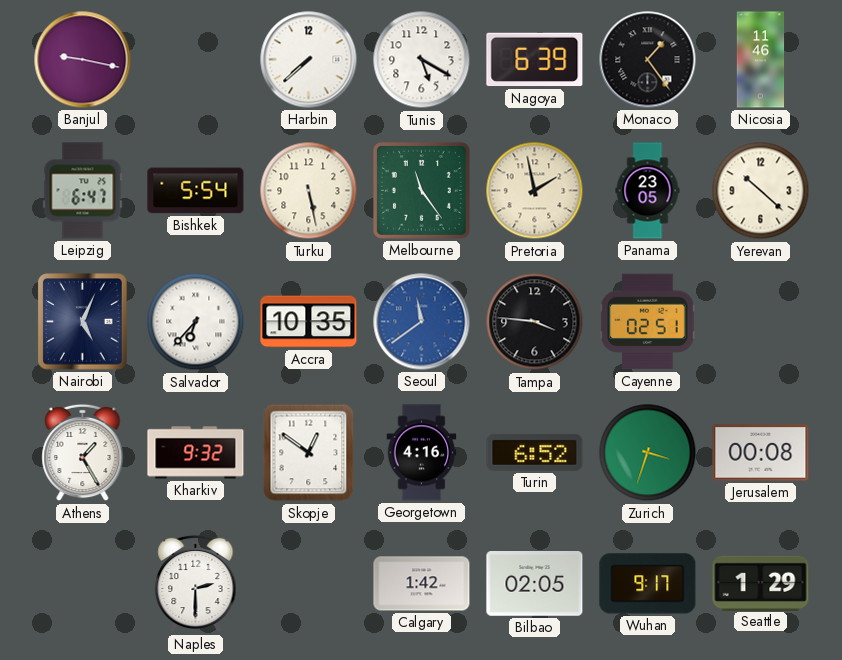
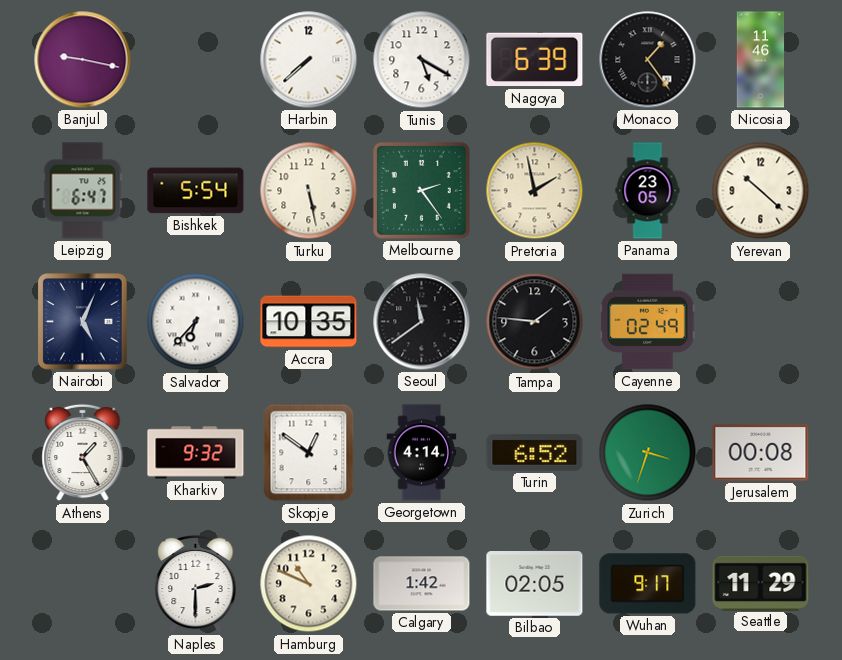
Melbourne: 11:24 -> 2:24 (421, 190)
Seoul dial: blue -> black (422, 322)
Tampa: 3:46 -> 1:46 (535, 322)
Cayenne: 02:51 -> 02:49 (648, 322)
Georgetown: 4:16 -> 4:14 (422, 453)
Hamburg: none -> 10:49 (309, 584)
Seattle: 1:29 -> 11:29 (761, 583)
